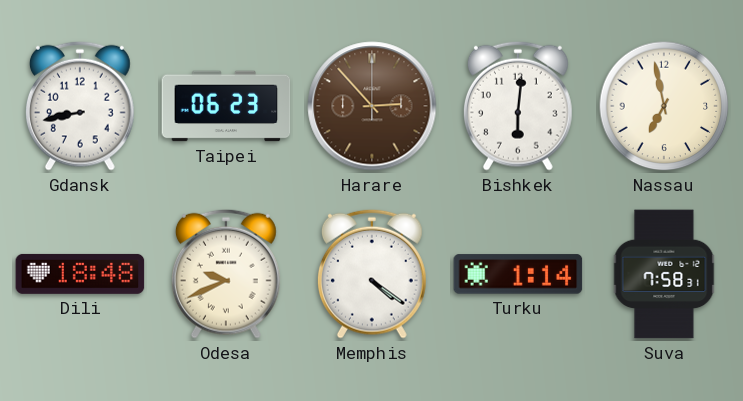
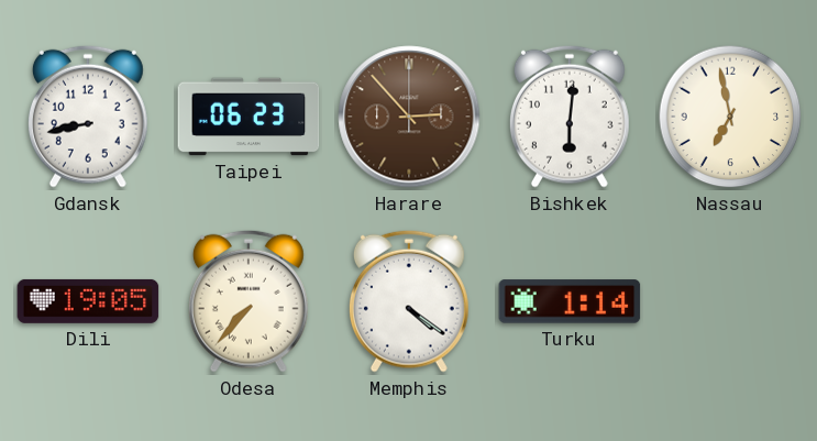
Dili: 18:48 -> 19:05 (88, 301)
Odesa: 9:41 -> 7:37 (249, 301)
Suva: 7:58 -> none (664, 274)
